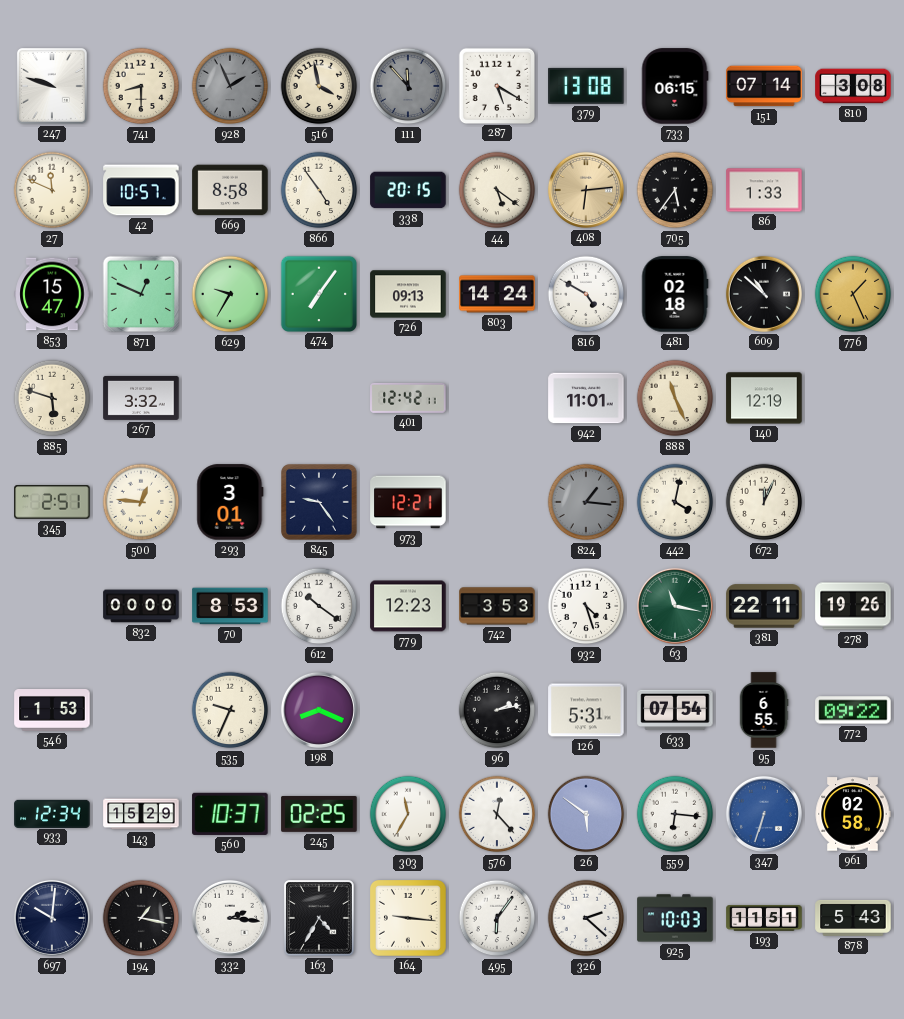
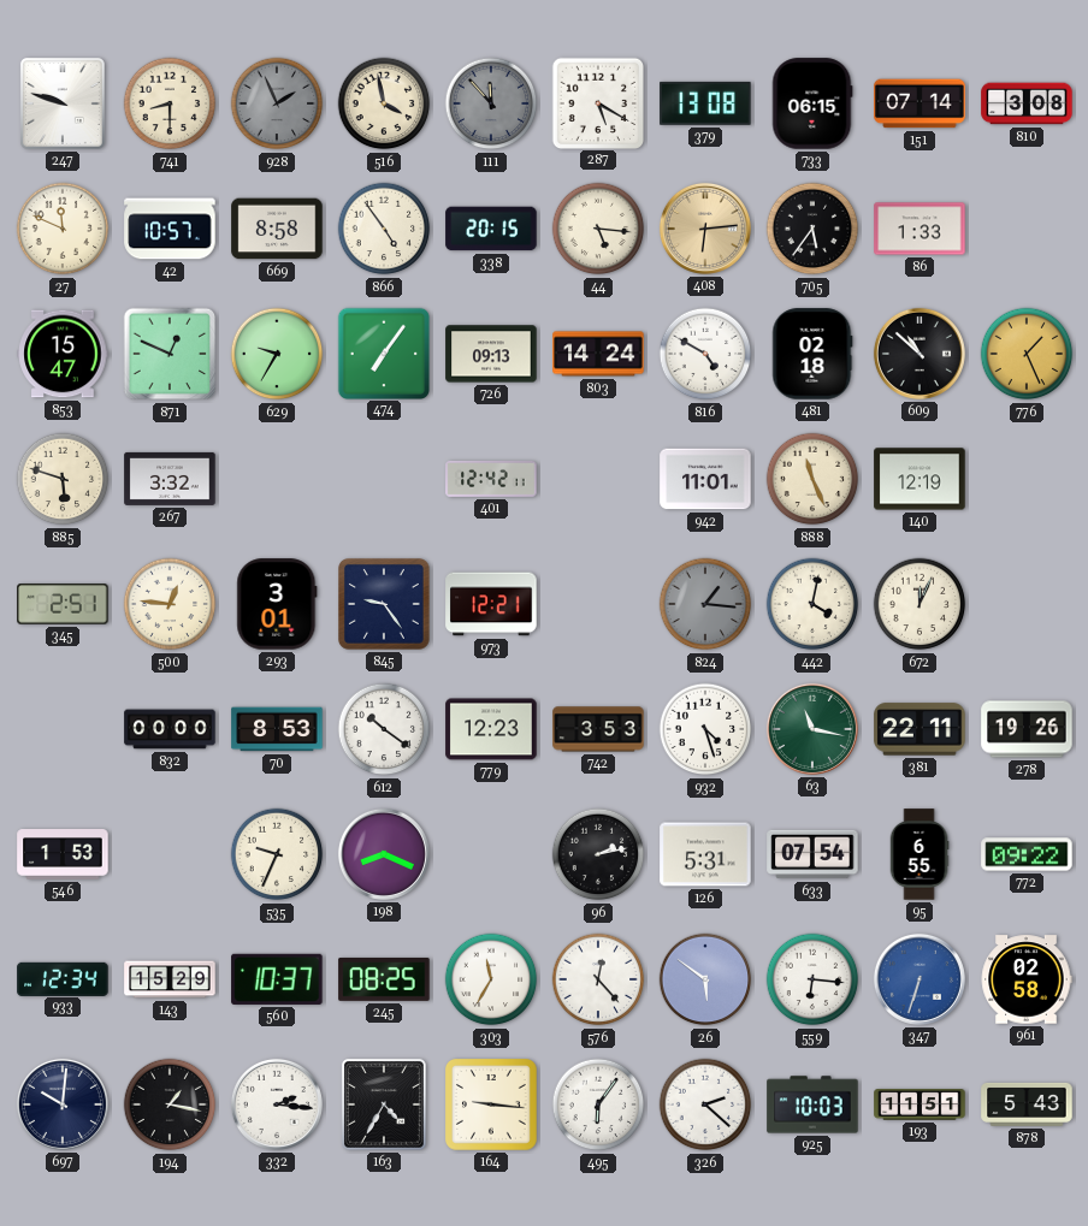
44: 5:21 -> 5:16 (598, 229)
245: 02:25 -> 08:25 (384, 979)
